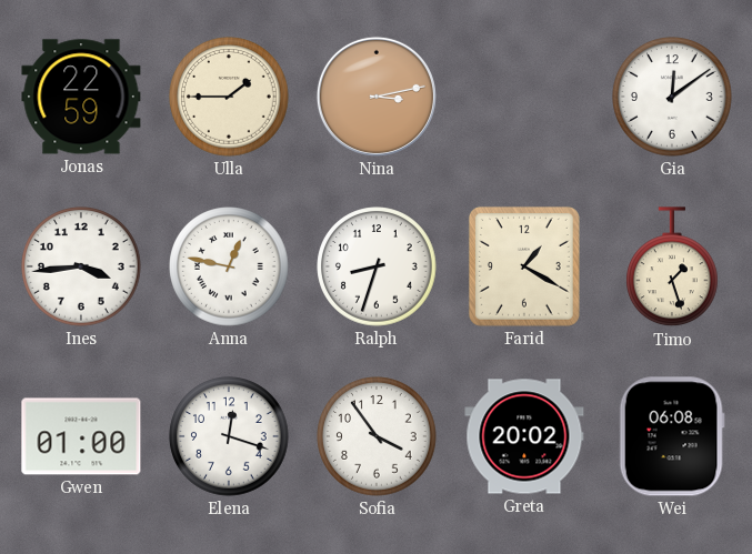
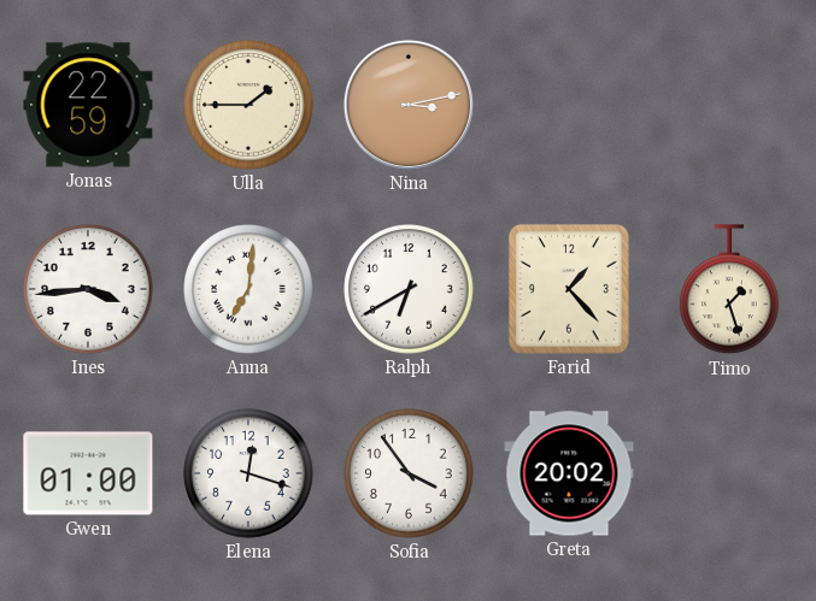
Gia: 12:09 -> none (672, 97)
Anna: 12:47 -> 7:01 (248, 289)
Ralph: 8:33 -> 6:40 (409, 289)
Farid: 1:20 -> 1:23 (569, 289)
Wei: 06:08 -> none (672, 436)
